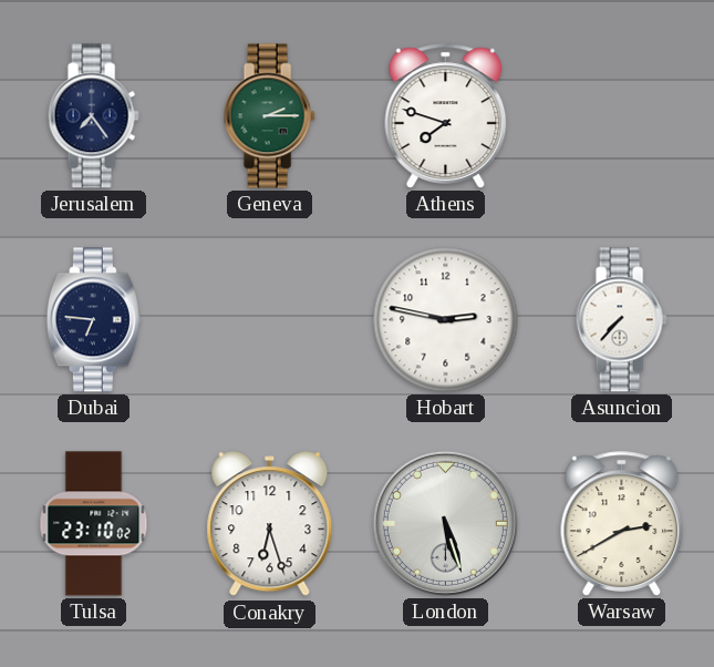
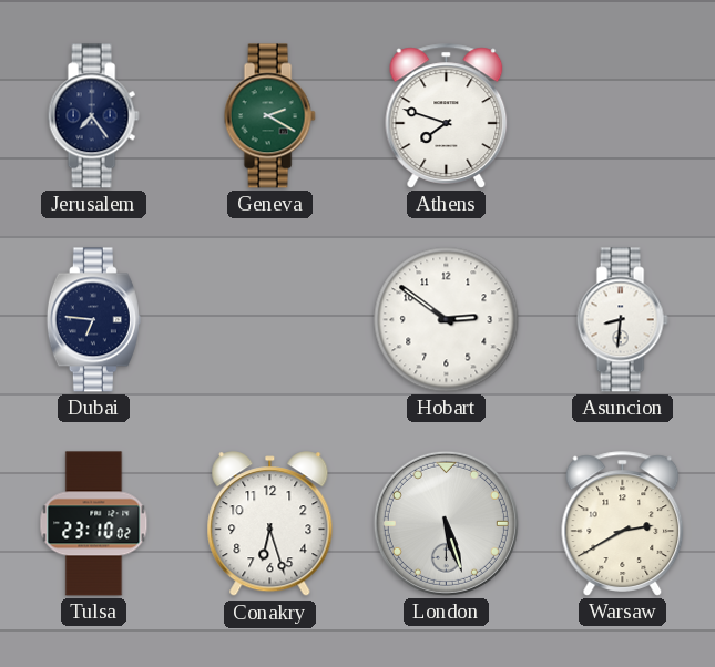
Geneva: 2:15 -> 2:20 (269, 116)
Hobart: 2:47 -> 2:51 (447, 320)
Asuncion: 7:37 -> 8:31 (622, 320)
